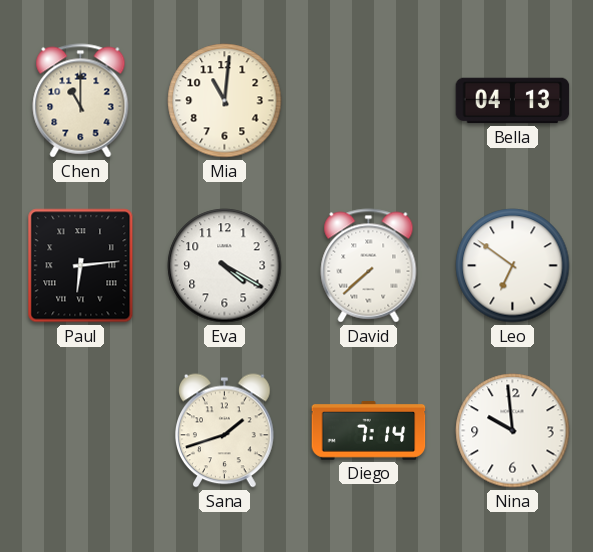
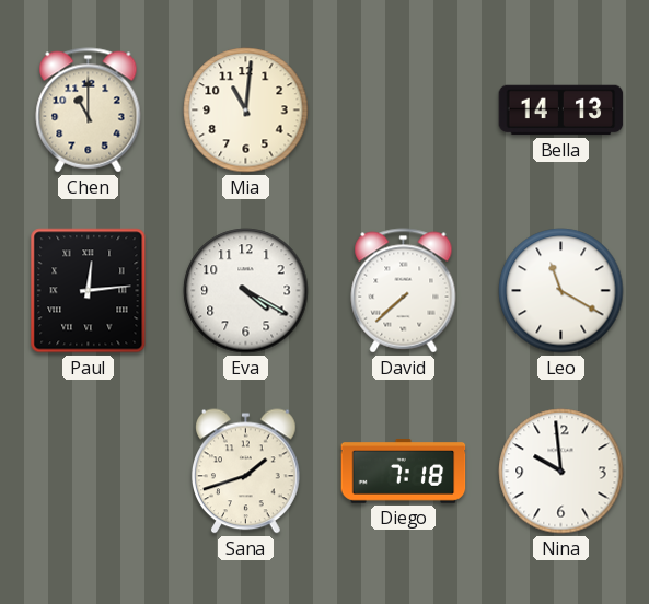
Bella: 04:13 -> 14:13 (561, 111)
Paul: 6:14 -> 12:14 (89, 291)
Leo: 6:51 -> 11:20 (561, 291)
Diego: 7:14 -> 7:18 (404, 472)
